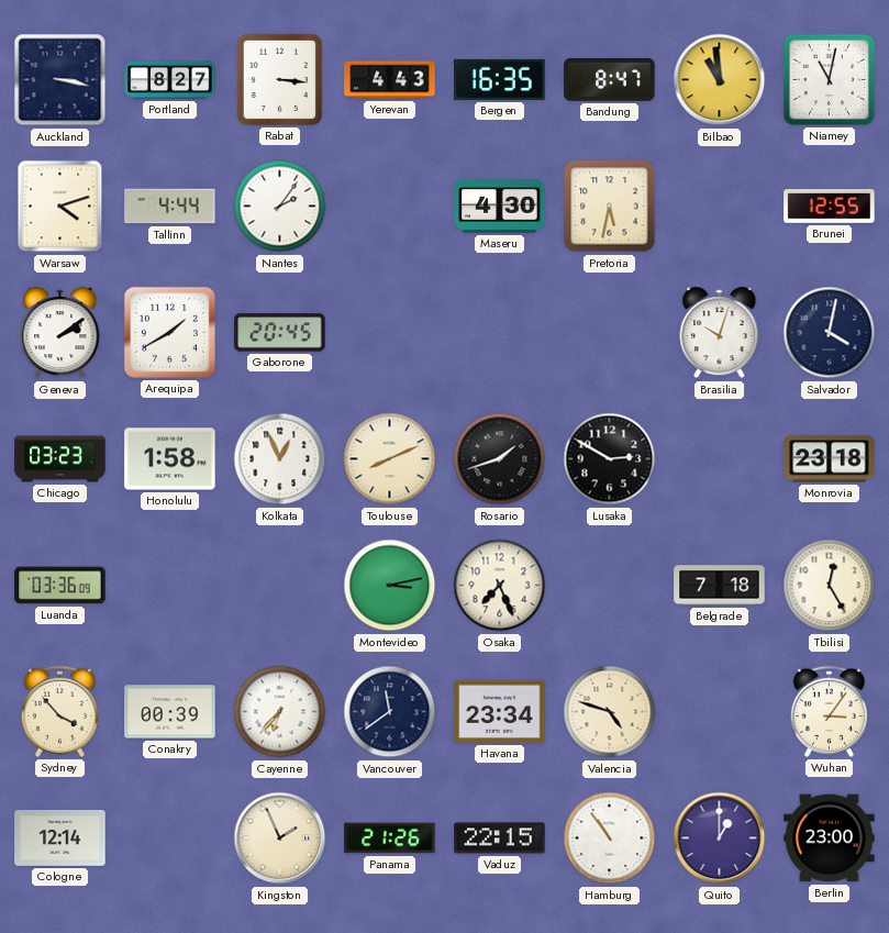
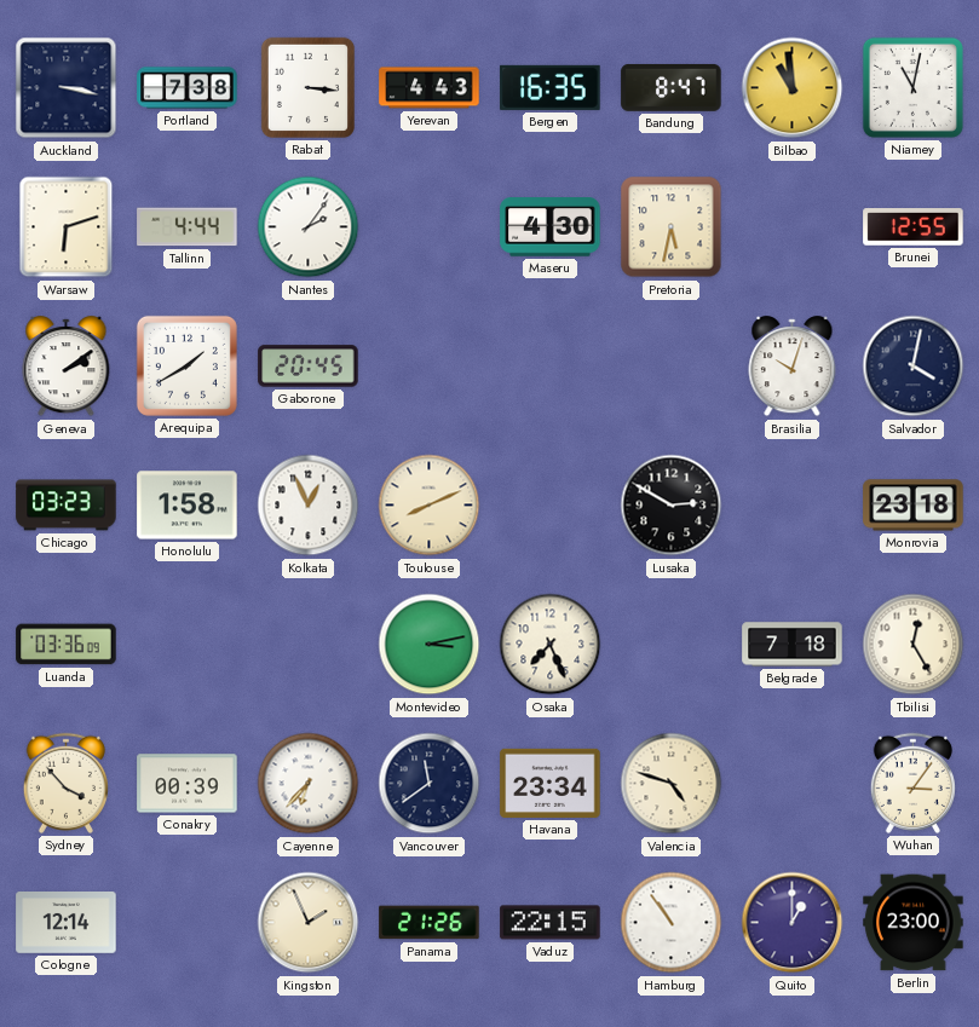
Portland: 8:27 -> 7:38 (188, 88)
Warsaw: 4:12 -> 6:12 (67, 227)
Rosario: 1:42 -> none (500, 459)
